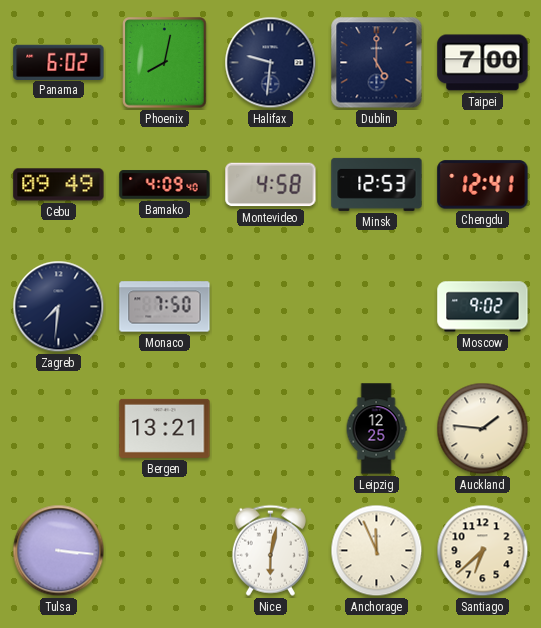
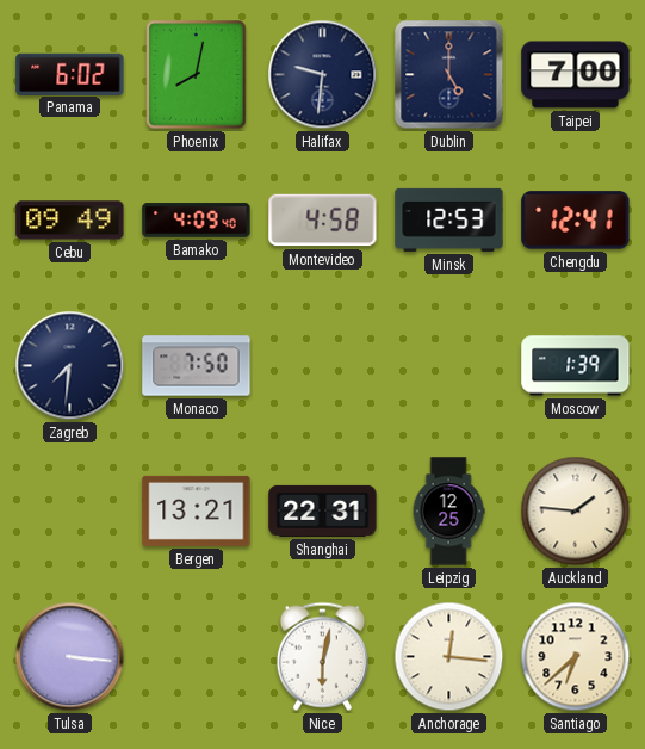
Moscow: 9:02 -> 1:39 (576, 366)
Shanghai: none -> 22:31 (323, 510)
Anchorage: 11:56 -> 12:16 (449, 657)
